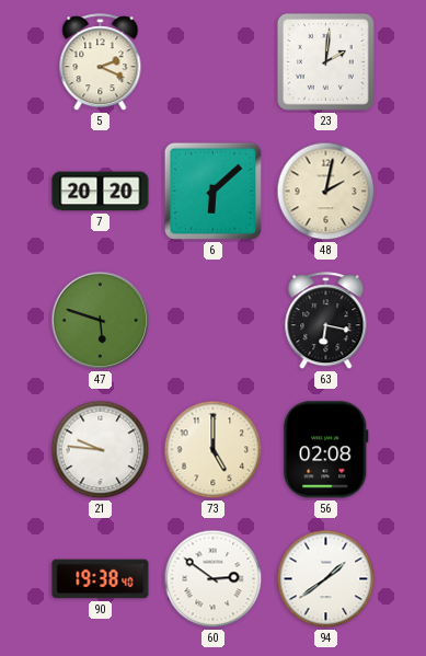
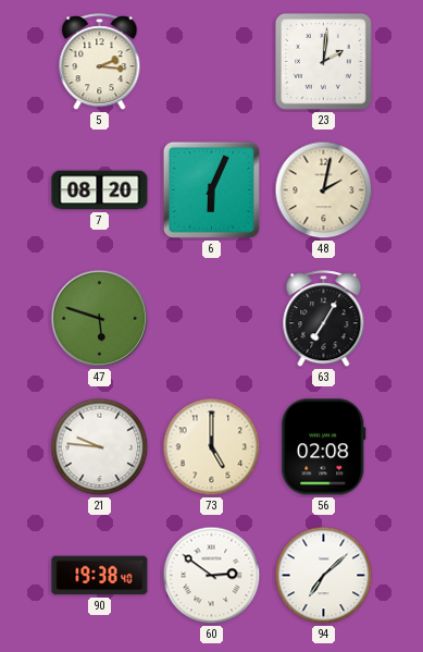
5: 2:19 -> 2:16 (100, 62)
7: 20:20 -> 08:20 (100, 190)
6: 6:08 -> 6:04 (211, 189)
63: 6:17 -> 7:05 (324, 319)
94: 1:39 -> 7:08 (324, 576)
